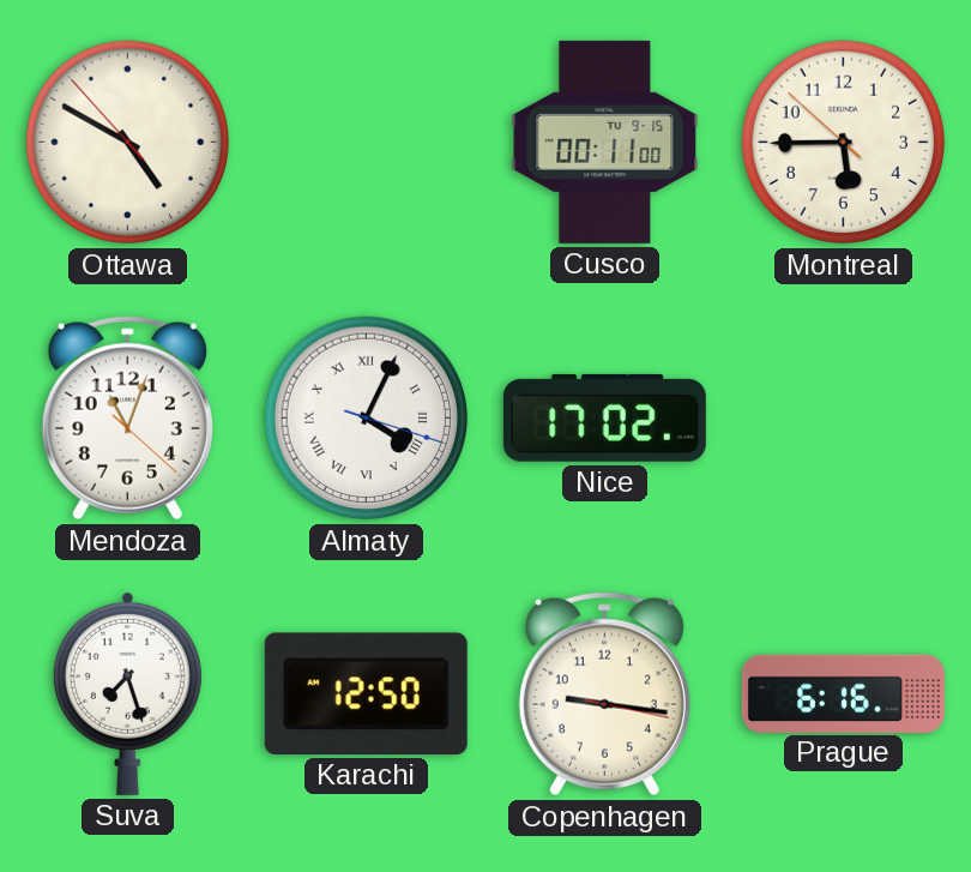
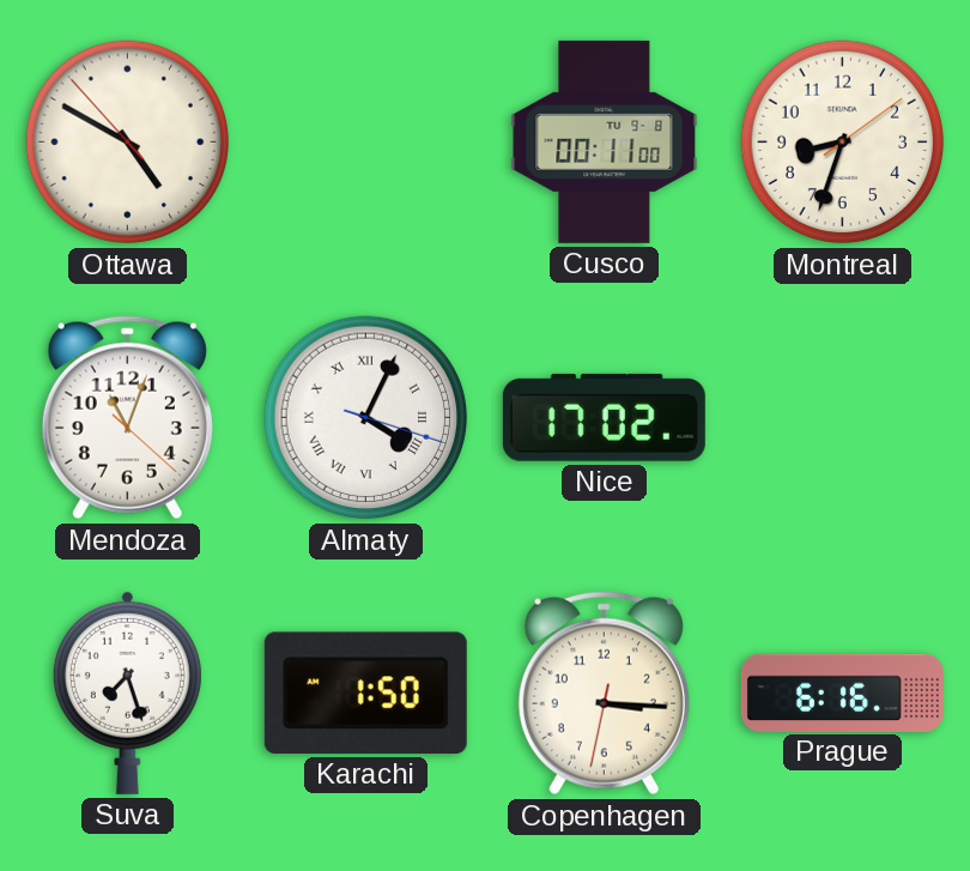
Cusco date: TU 9-15 -> TU 9-8 (605, 141)
Montreal: 5:44 -> 8:33 (843, 143)
Karachi: 12:50 -> 1:50 (365, 692)
Copenhagen: 9:16 -> 3:15 (604, 694)
